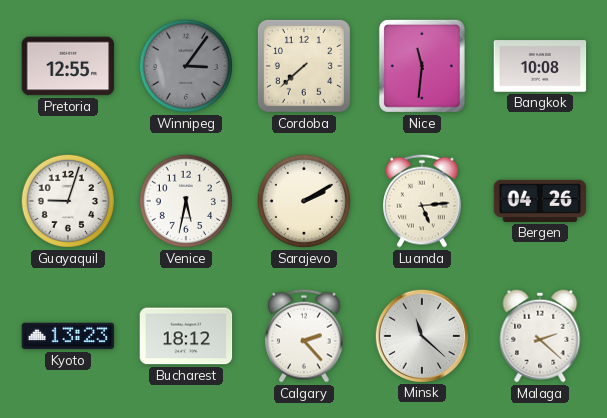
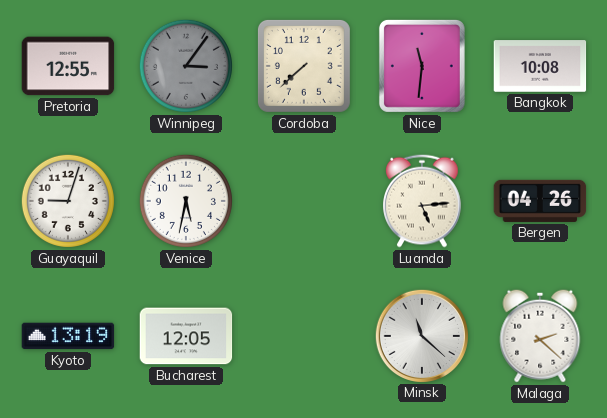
Sarajevo: 2:10 -> none (304, 201)
Kyoto: 13:23 -> 13:19 (68, 336)
Bucharest: 18:12 -> 12:05 (186, 336)
Calgary: 2:23 -> none (305, 336)
